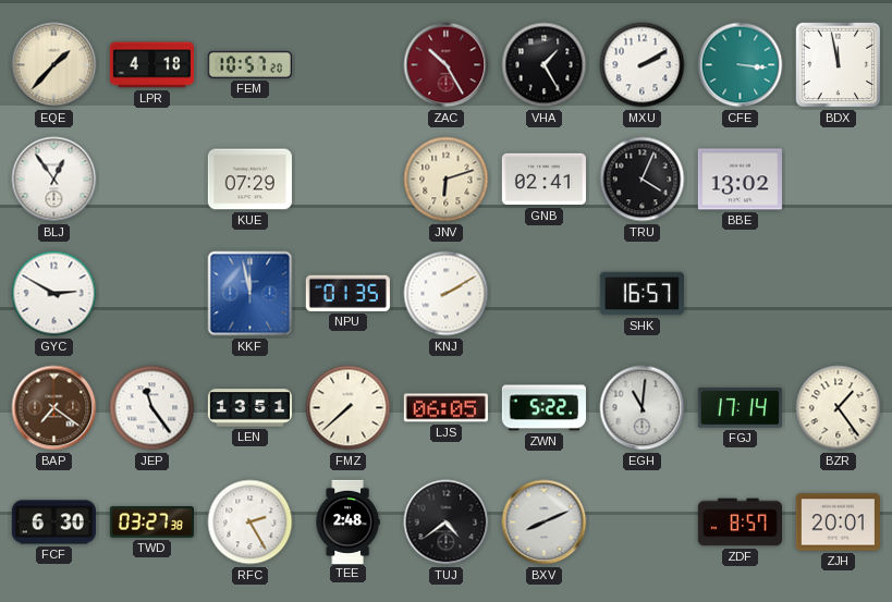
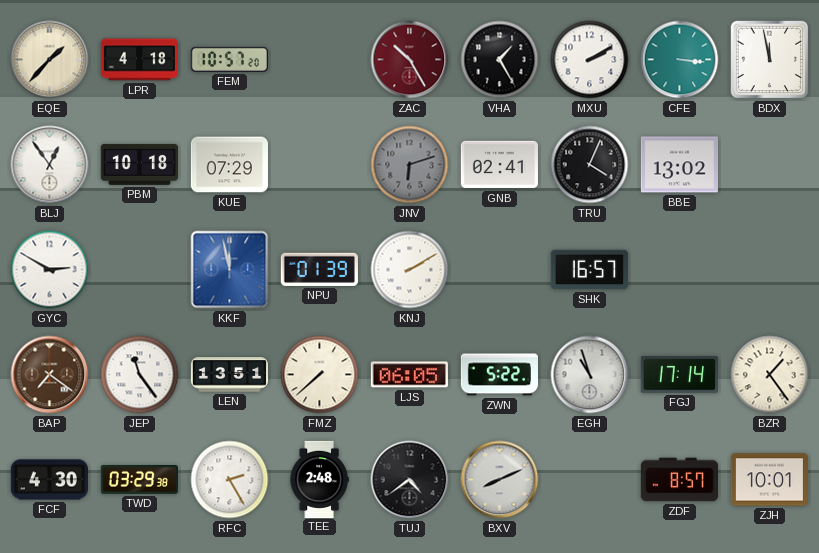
PBM: none -> 10:18 (139, 164)
JNV dial: cream -> grey (410, 165)
NPU: 01:35 -> 01:39 (319, 269)
EGH: 11:01 -> 10:57 (590, 375)
FCF: 6:30 -> 4:30 (49, 480)
TWD: 03:27 -> 03:29 (139, 480)
ZJH: 20:01 -> 10:01 (769, 480)
